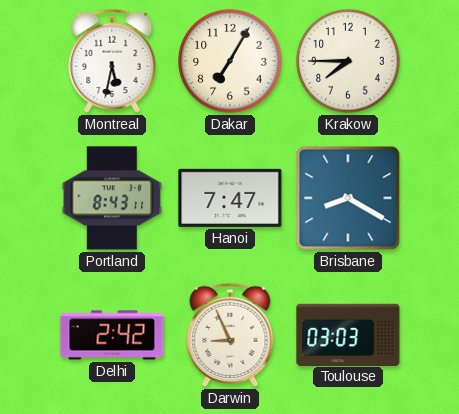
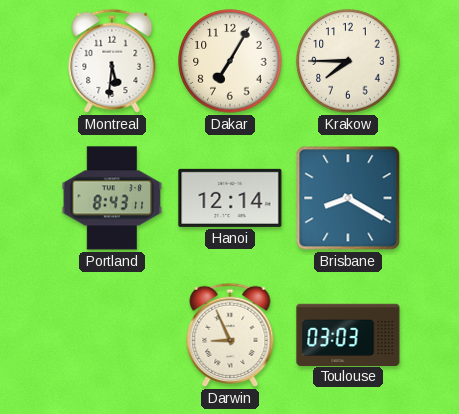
Montreal: 5:32 -> 5:31 (112, 61)
Hanoi: 7:47 -> 12:14 (230, 198)
Delhi: 2:42 -> none (112, 335)
